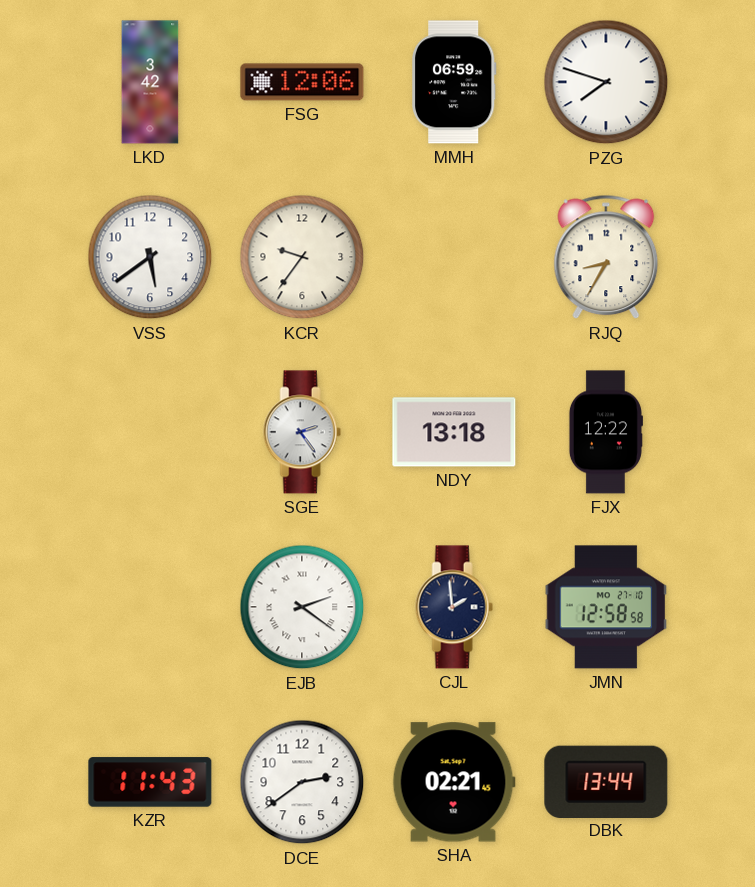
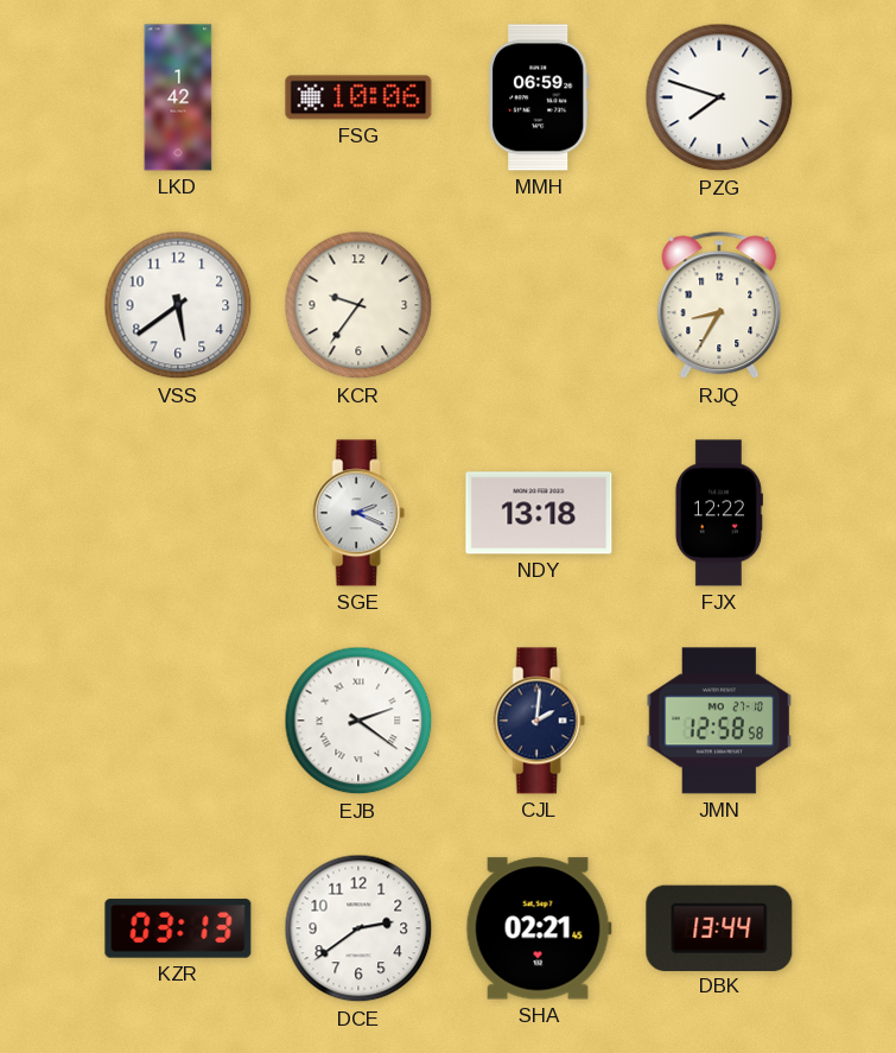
LKD: 3:42 -> 1:42 (178, 97)
FSG: 12:06 -> 10:06 (358, 97)
SGE: 2:24 -> 2:19 (358, 513)
CJL: 1:59 -> 2:01 (539, 721)
KZR: 11:43 -> 03:13 (178, 928)
